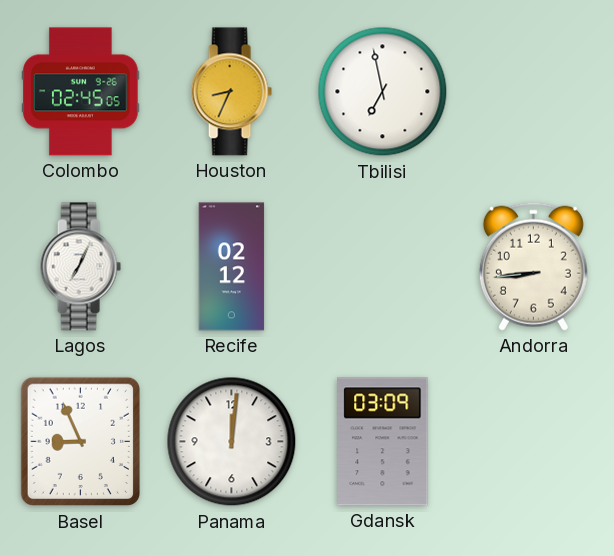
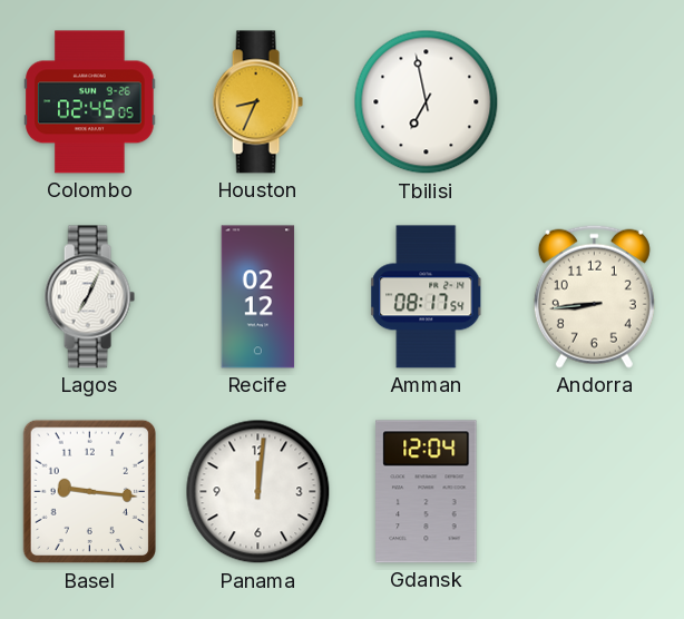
Amman: none -> 08:17 (427, 297)
Basel: 8:56 -> 9:16 (89, 492)
Gdansk: 03:09 -> 12:04 (427, 492)
